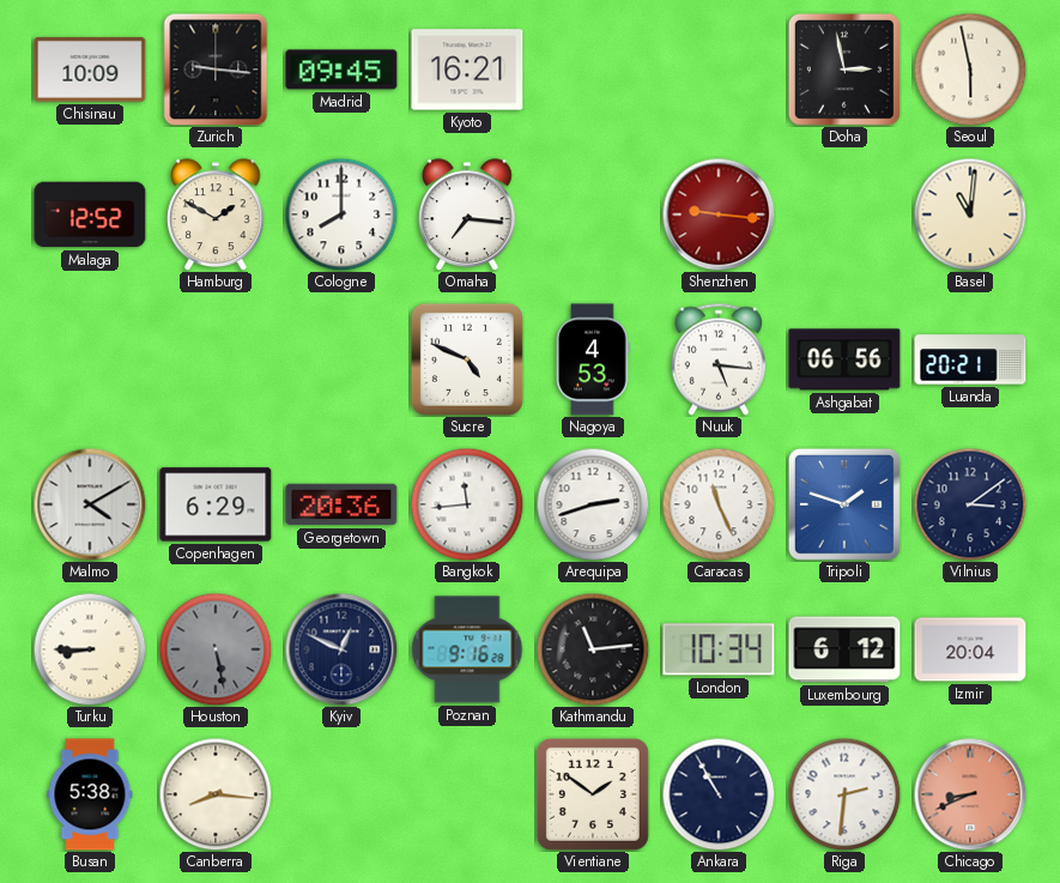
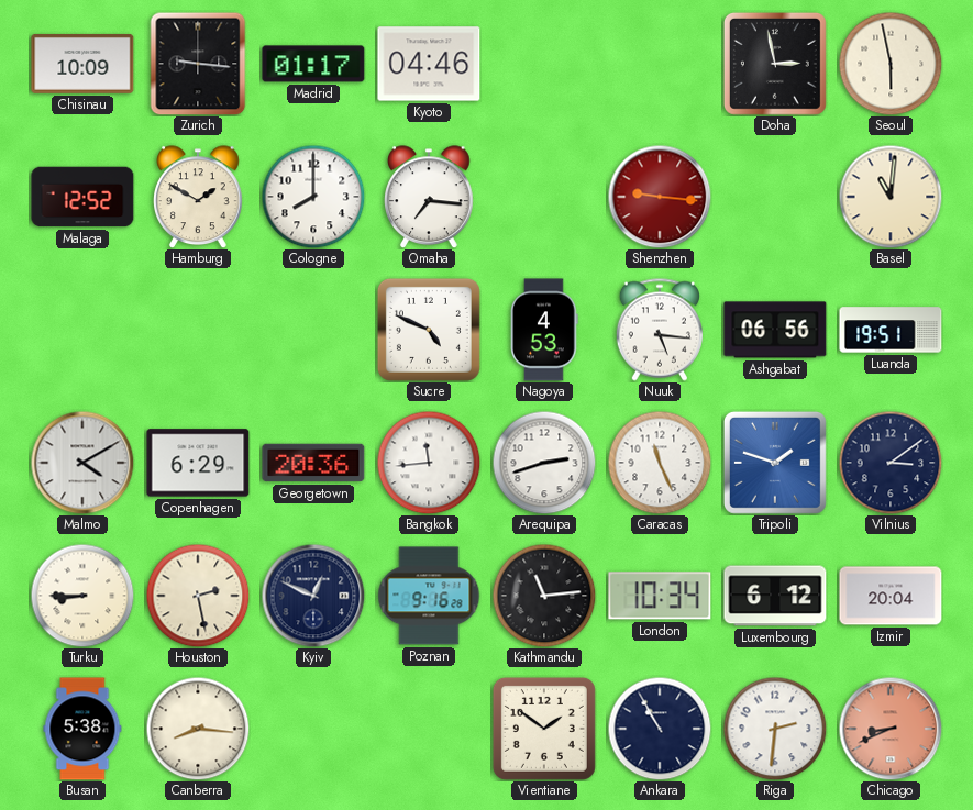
Madrid: 09:45 -> 01:17 (313, 64)
Kyoto: 16:21 -> 04:46 (429, 64)
Luanda: 20:21 -> 19:51 (891, 330)
Houston: 5:28 -> 2:28 (198, 596)
Houston dial: grey -> cream (198, 596)
